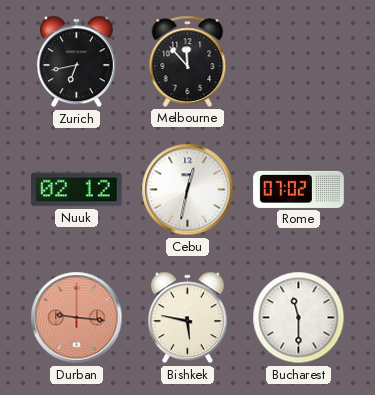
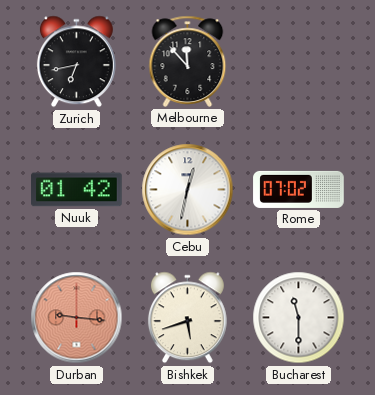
Nuuk: 02:12 -> 01:42 (77, 190)
Bishkek: 5:47 -> 5:42 (187, 318)
